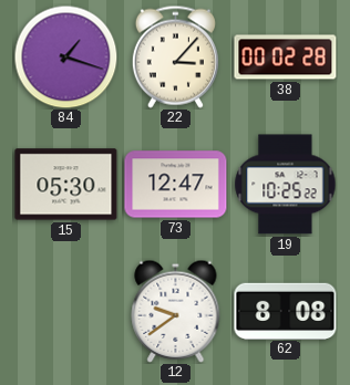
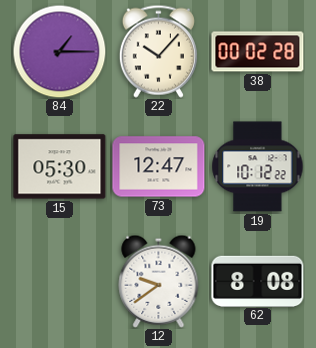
84: 1:18 -> 1:15 (59, 51)
22: 3:07 -> 10:07 (158, 51)
19: 10:25 -> 10:12 (258, 167)
